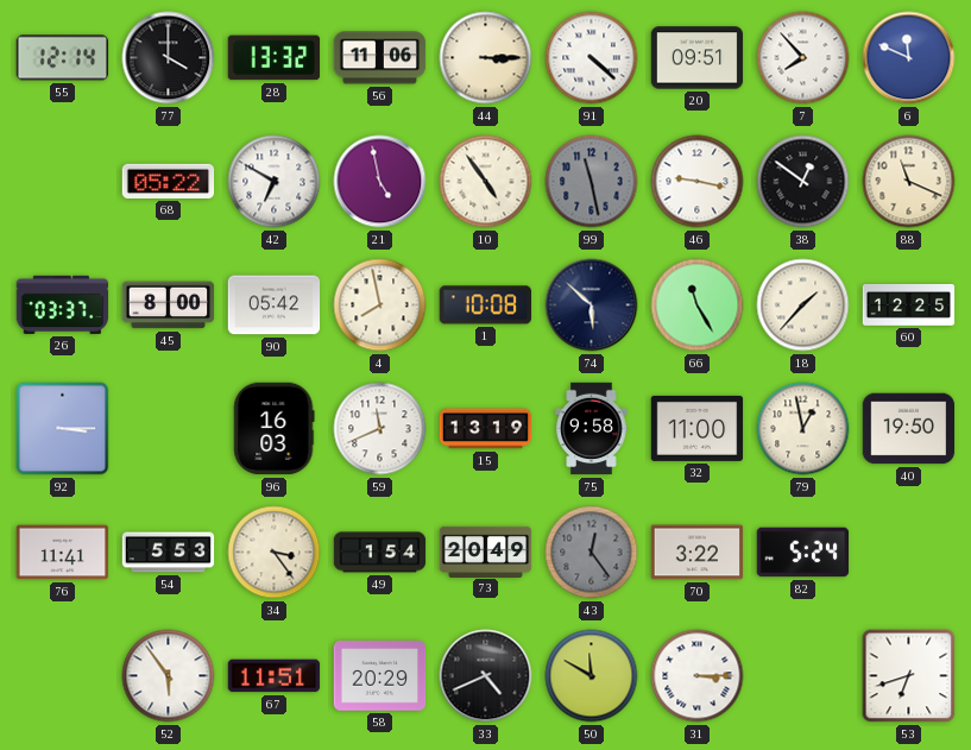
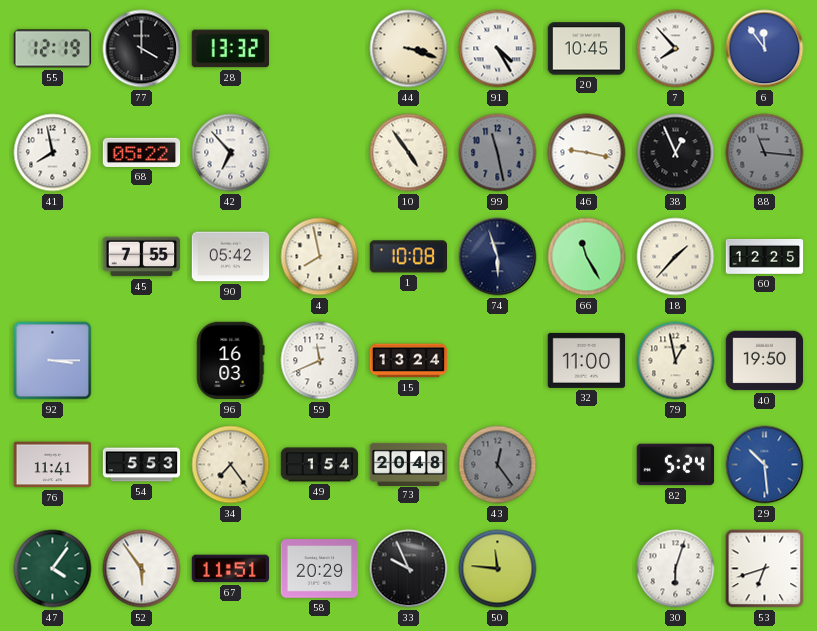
55: 12:14 -> 12:19 (53, 49)
56: 11:06 -> none (380, 58)
44: 3:15 -> 3:18 (409, 49)
91: 4:22 -> 4:25 (498, 49)
20: 09:51 -> 10:45 (587, 49)
6: 11:49 -> 11:54 (765, 49)
41: none -> 7:58 (53, 153)
42: 6:50 -> 6:53 (231, 153)
21: 4:58 -> none (380, 182)
38: 12:51 -> 12:56 (676, 153)
88: 11:19 -> 11:16 (765, 153)
88 dial: cream -> grey (765, 153)
26: 03:37 -> none (63, 304)
45: 8:00 -> 7:55 (142, 257)
74: 5:52 -> 5:57 (498, 257)
15: 13:19 -> 13:24 (409, 361)
75: 9:58 -> none (592, 429)
34: 3:24 -> 7:24 (231, 465)
73: 20:49 -> 20:48 (409, 464)
70: 3:22 -> none (698, 553)
29: none -> 10:29 (765, 465)
47: none -> 4:06 (53, 569)
33: 4:41 -> 9:56 (409, 569)
50: 11:50 -> 11:46 (498, 569)
31: 3:15 -> none (698, 676)
30: none -> 6:03 (676, 569)
